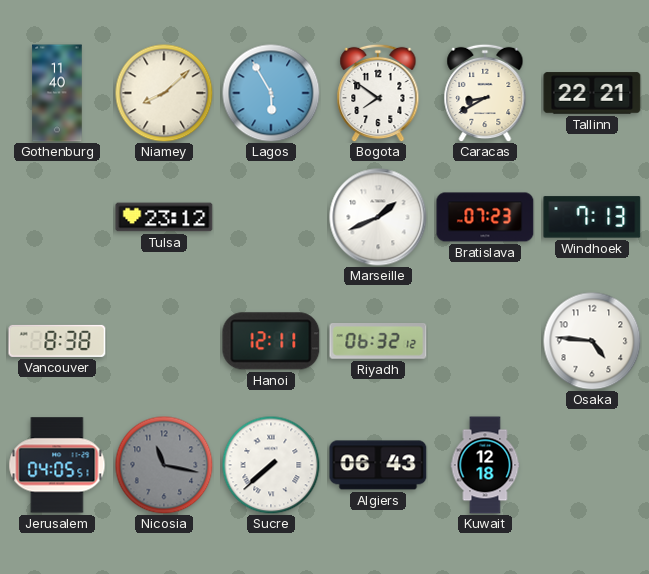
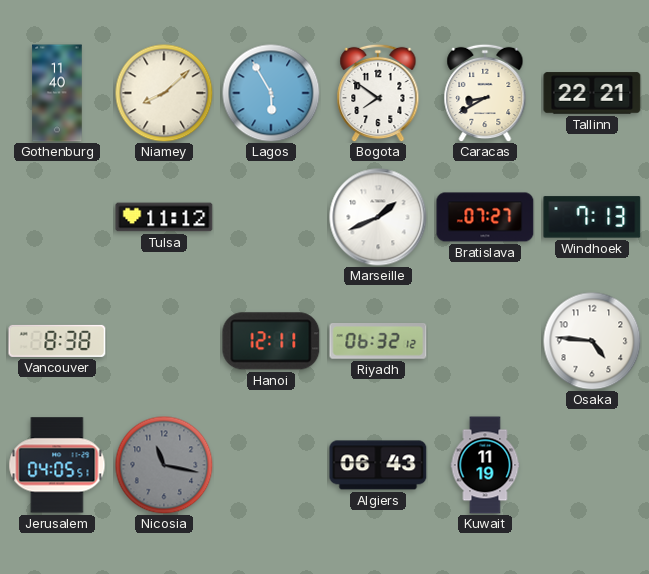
Tulsa: 23:12 -> 11:12 (164, 217)
Bratislava: 07:23 -> 07:27 (485, 217)
Sucre: 7:38 -> none (271, 465)
Kuwait: 12:18 -> 11:19 (485, 465)
